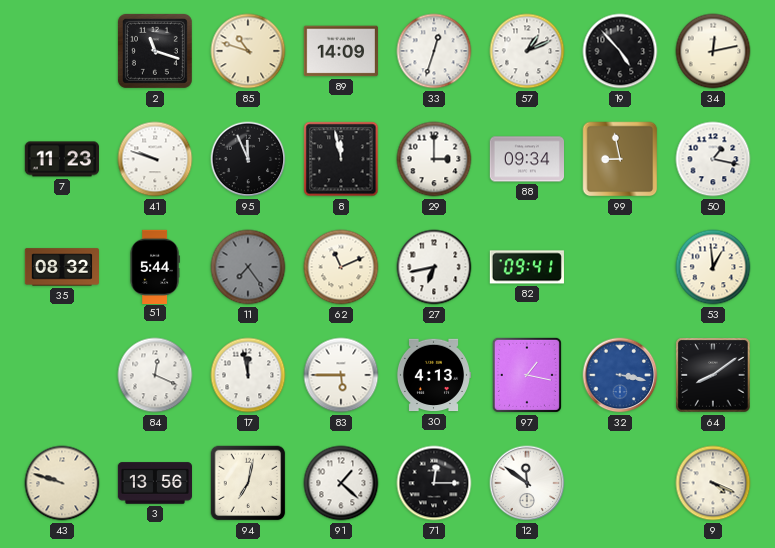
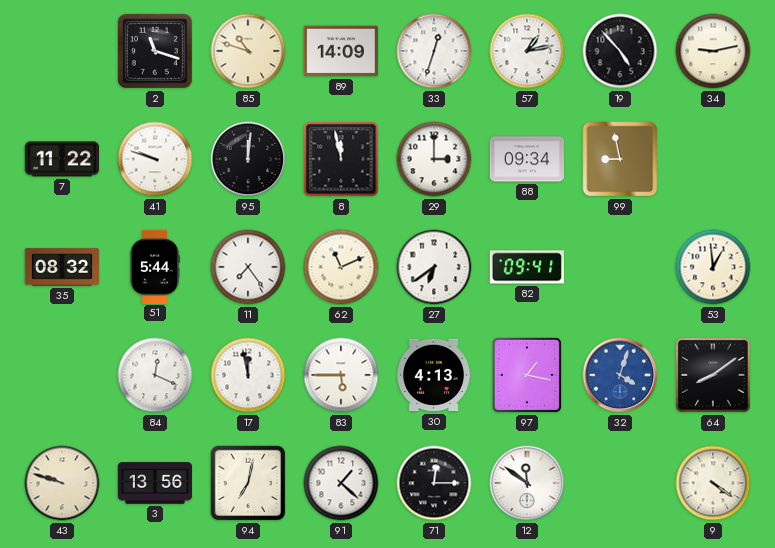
57: 1:11 -> 1:13 (527, 51)
34: 12:13 -> 9:13 (713, 51)
7: 11:23 -> 11:22 (61, 159)
95: 11:56 -> 12:01 (248, 159)
50: 1:17 -> none (713, 159)
11 dial: grey -> white (248, 267)
27: 6:43 -> 6:39 (434, 267)
32: 3:17 -> 4:03 (620, 375)
9: 4:19 -> 4:21 (713, 483)
